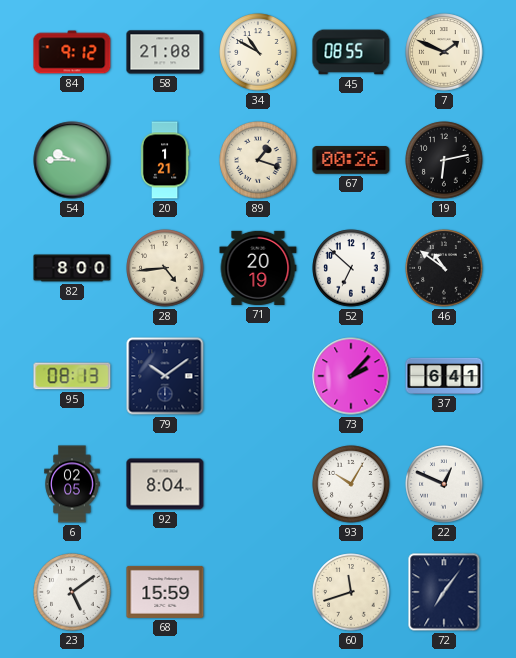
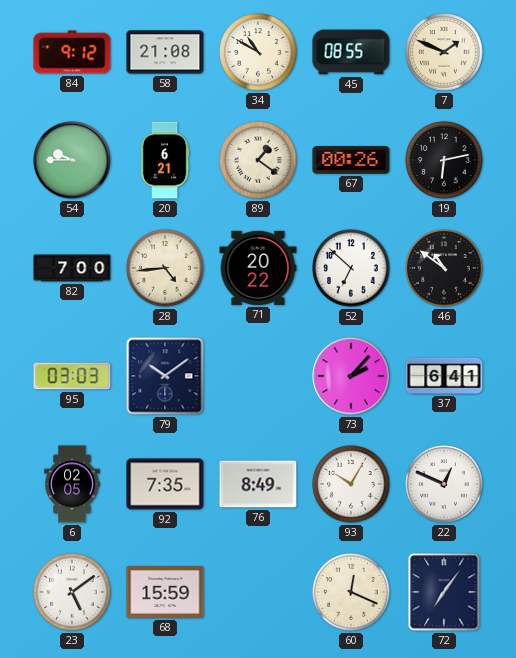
20: 1:21 -> 6:21 (165, 160)
89: 1:18 -> 1:21 (258, 160)
82: 8:00 -> 7:00 (72, 268)
71: 20:19 -> 20:22 (258, 268)
95: 08:13 -> 03:03 (72, 376)
92: 8:04 -> 7:35 (165, 484)
76: none -> 8:49 (258, 484)
60: 11:42 -> 12:19 (351, 592)
